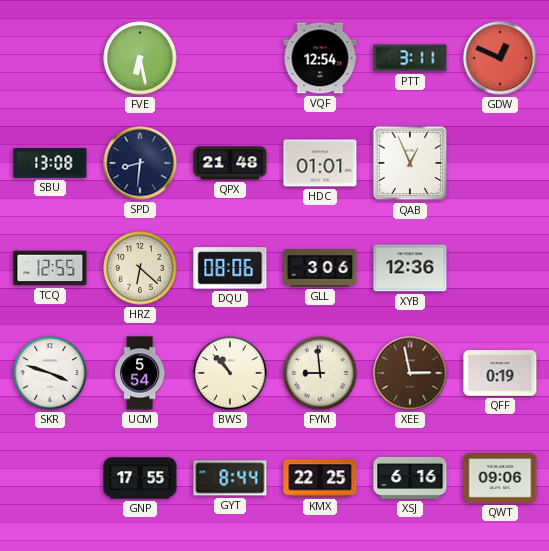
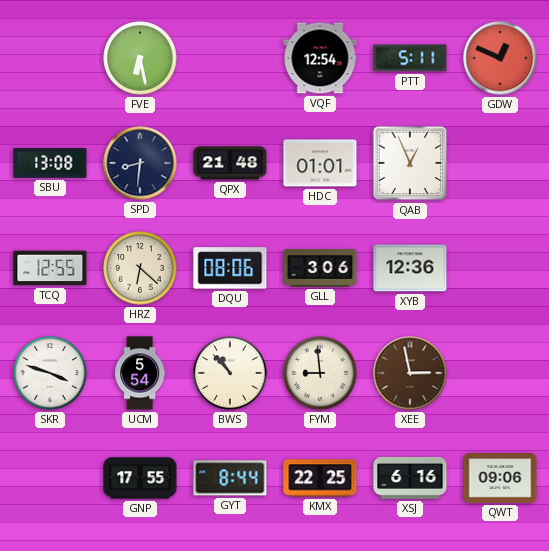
PTT: 3:11 -> 5:11 (410, 58)
QFF: 0:19 -> none (500, 373)
